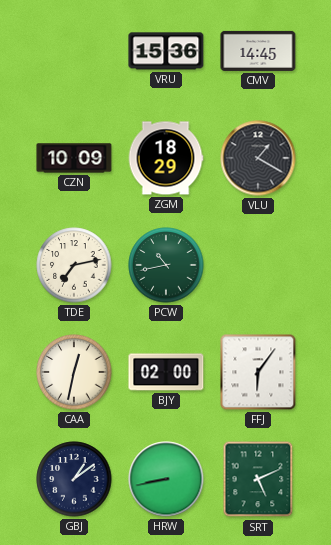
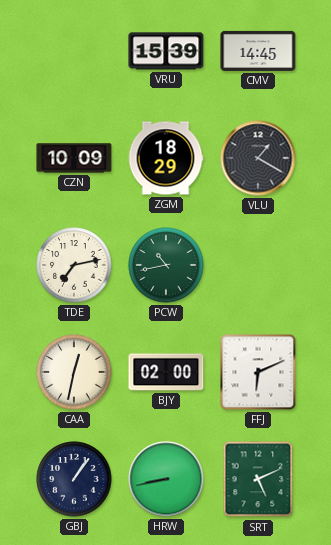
VRU: 15:36 -> 15:39 (166, 51)
FFJ: 6:06 -> 6:11 (258, 372)
GBJ: 1:09 -> 1:06 (74, 479)
